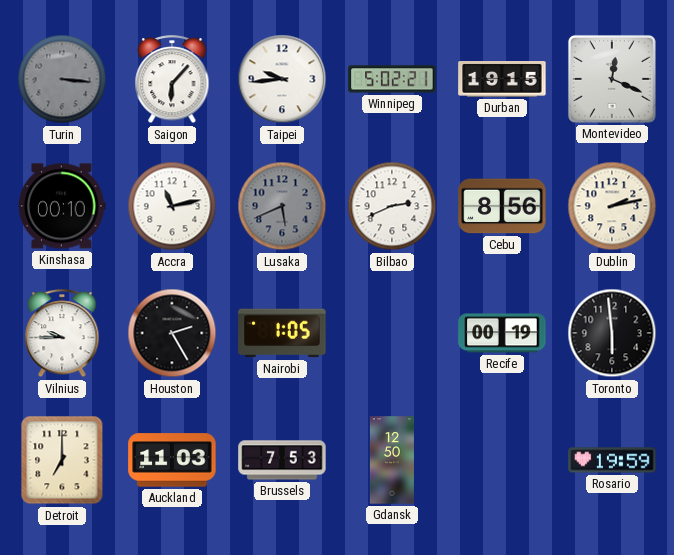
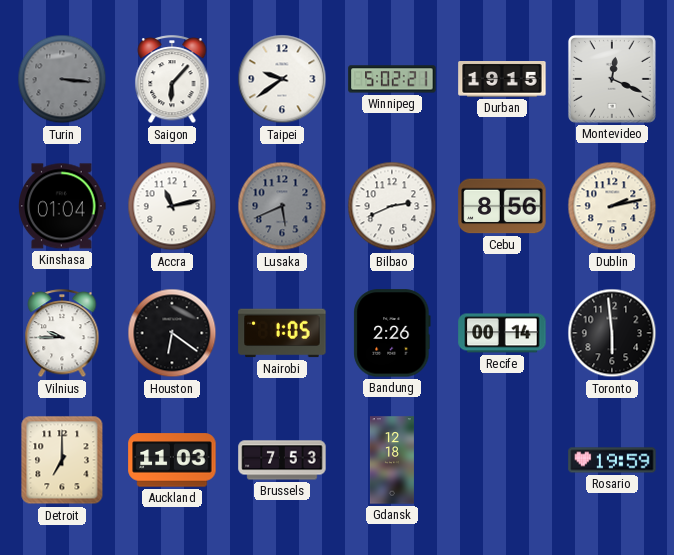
Taipei: 9:44 -> 9:39 (282, 79)
Kinshasa: 00:10 -> 01:04 (63, 206)
Houston: 2:25 -> 6:21 (172, 333)
Bandung: none -> 2:26 (392, 333)
Recife: 00:19 -> 00:14 (502, 333)
Gdansk: 12:50 -> 12:18 (392, 460)
